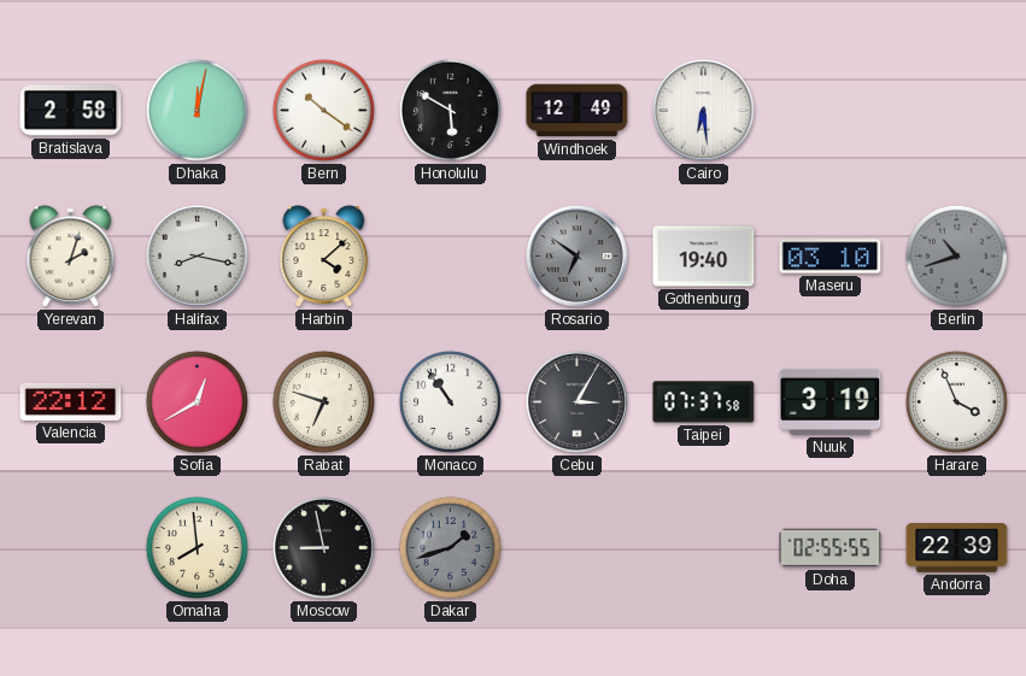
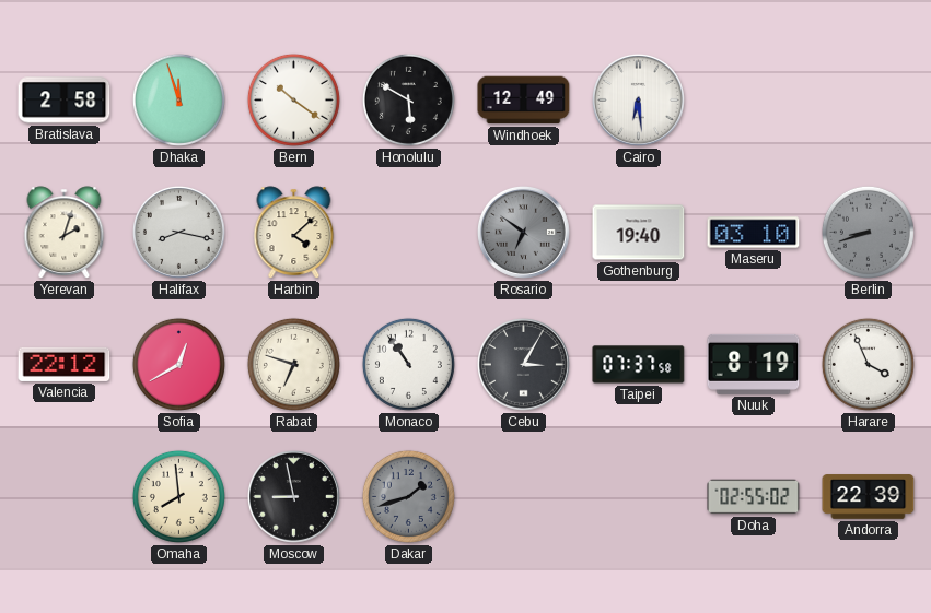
Dhaka: 12:02 -> 11:57 (178, 99)
Berlin: 10:42 -> 8:42 (868, 232)
Nuuk: 3:19 -> 8:19 (754, 364)
Doha: 02:55:55 -> 02:55:02 (754, 497)
